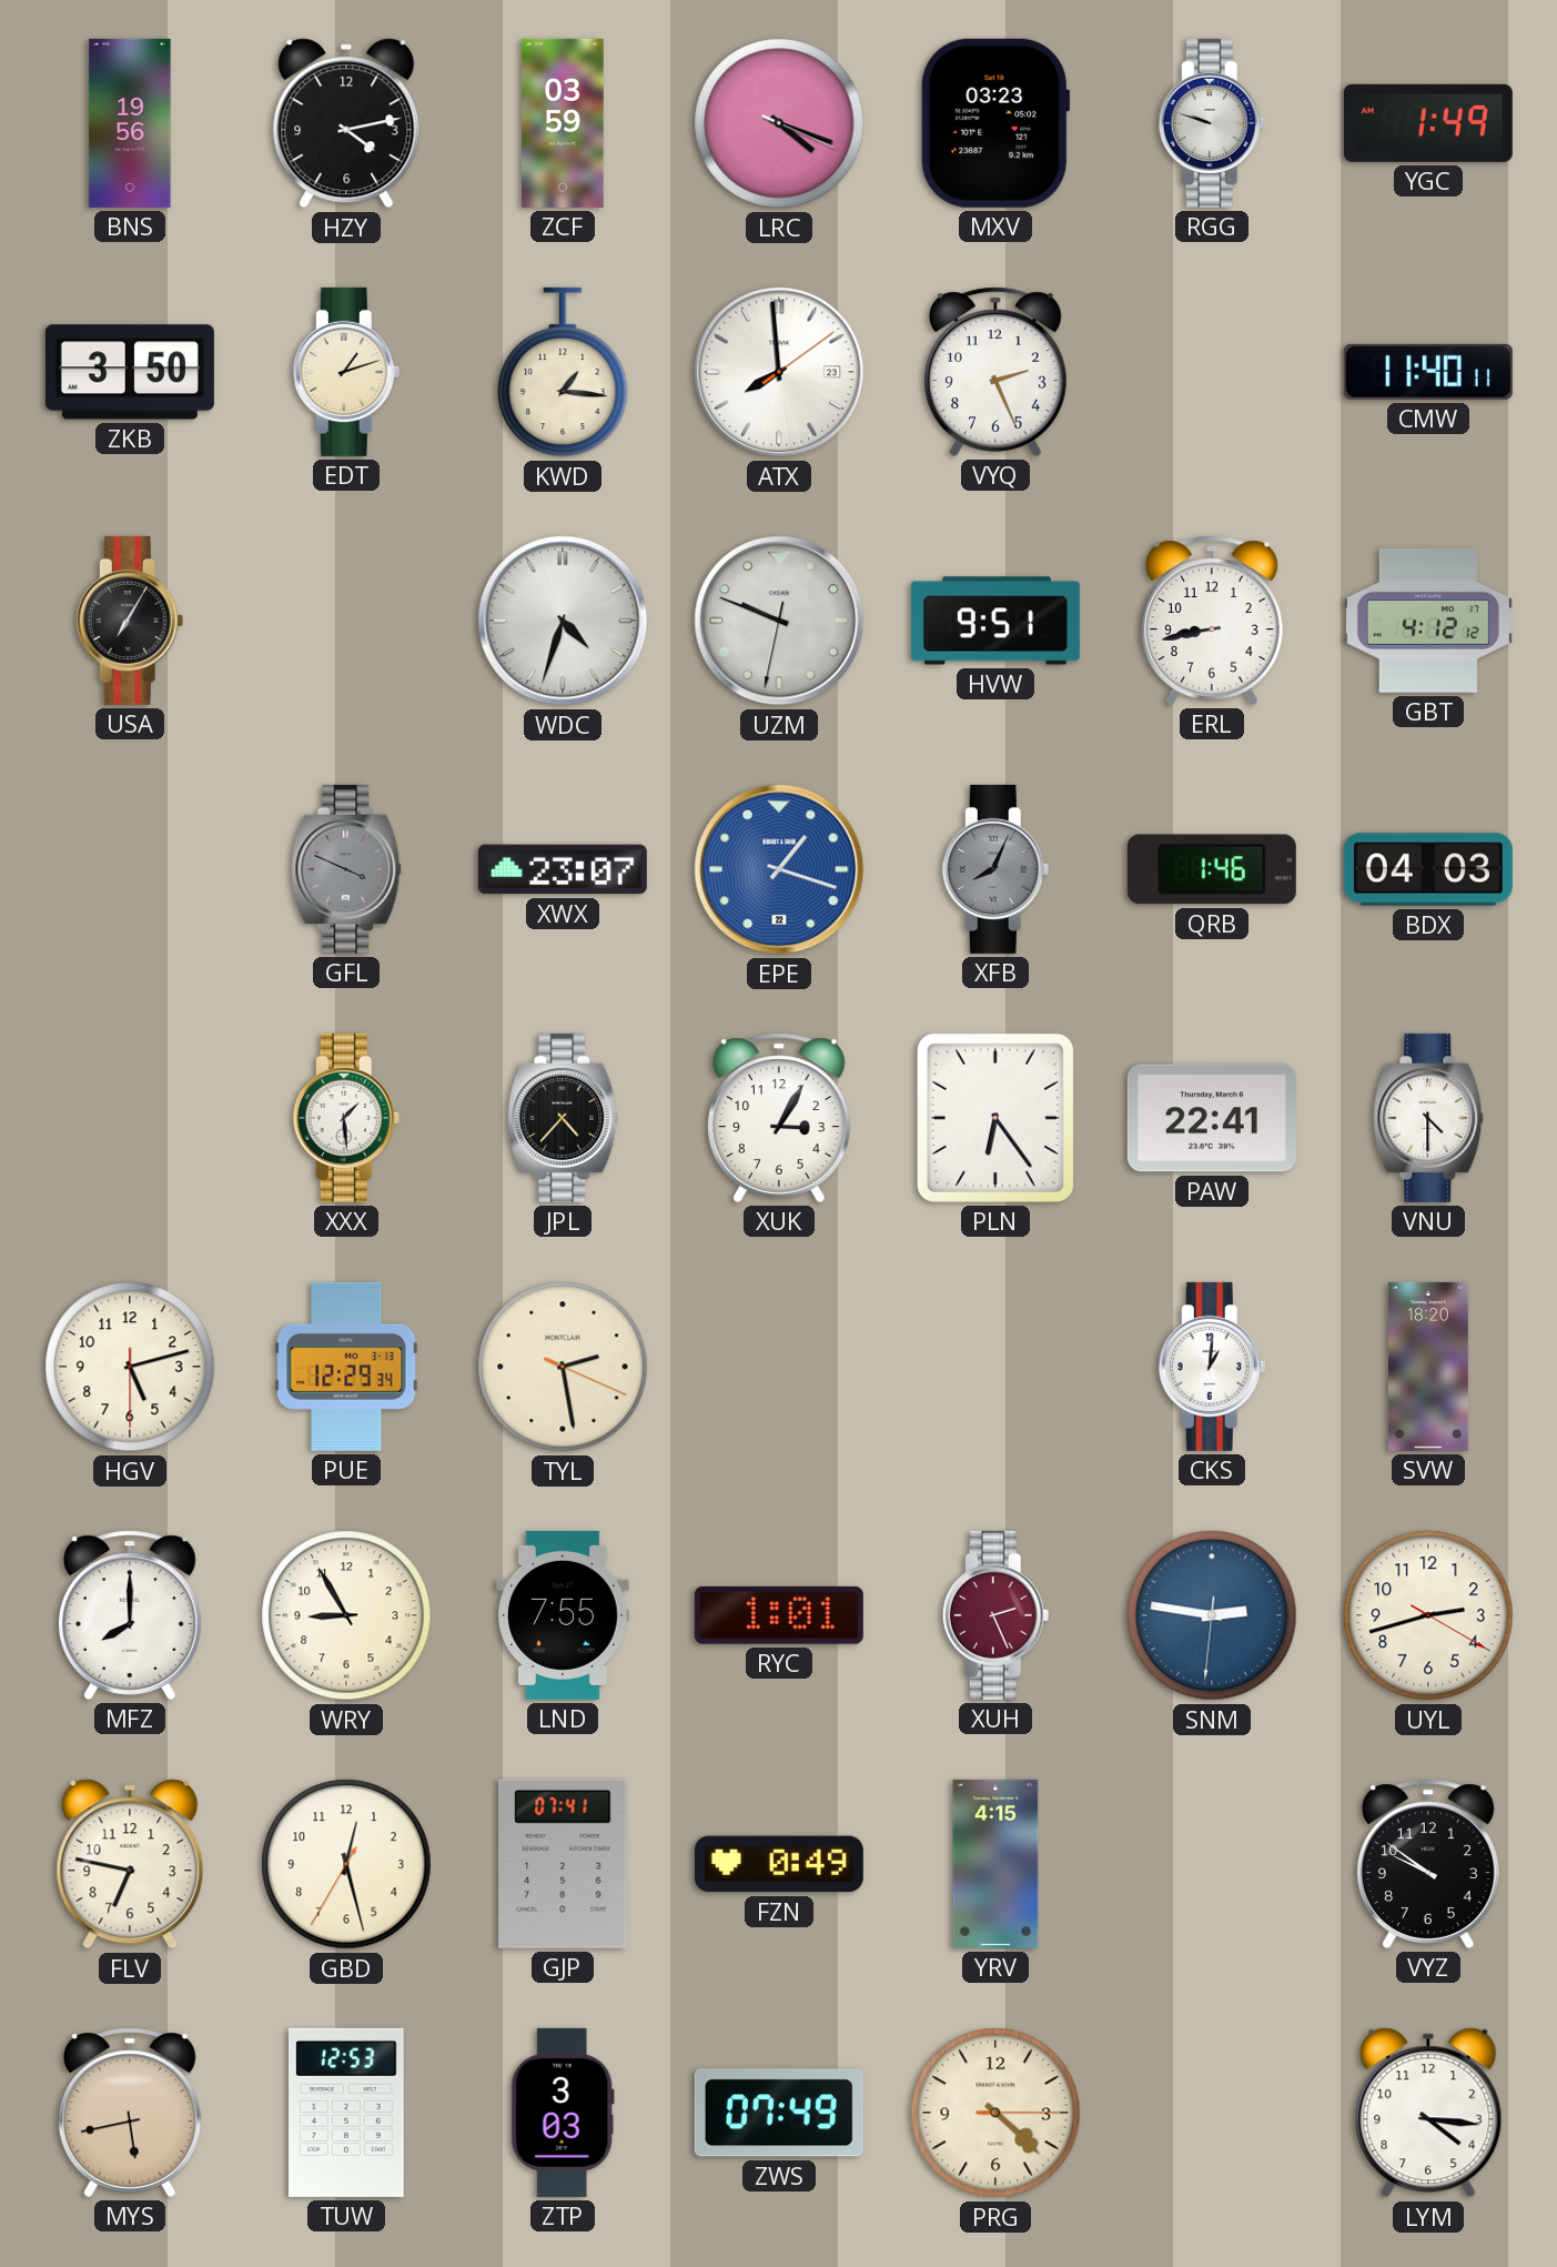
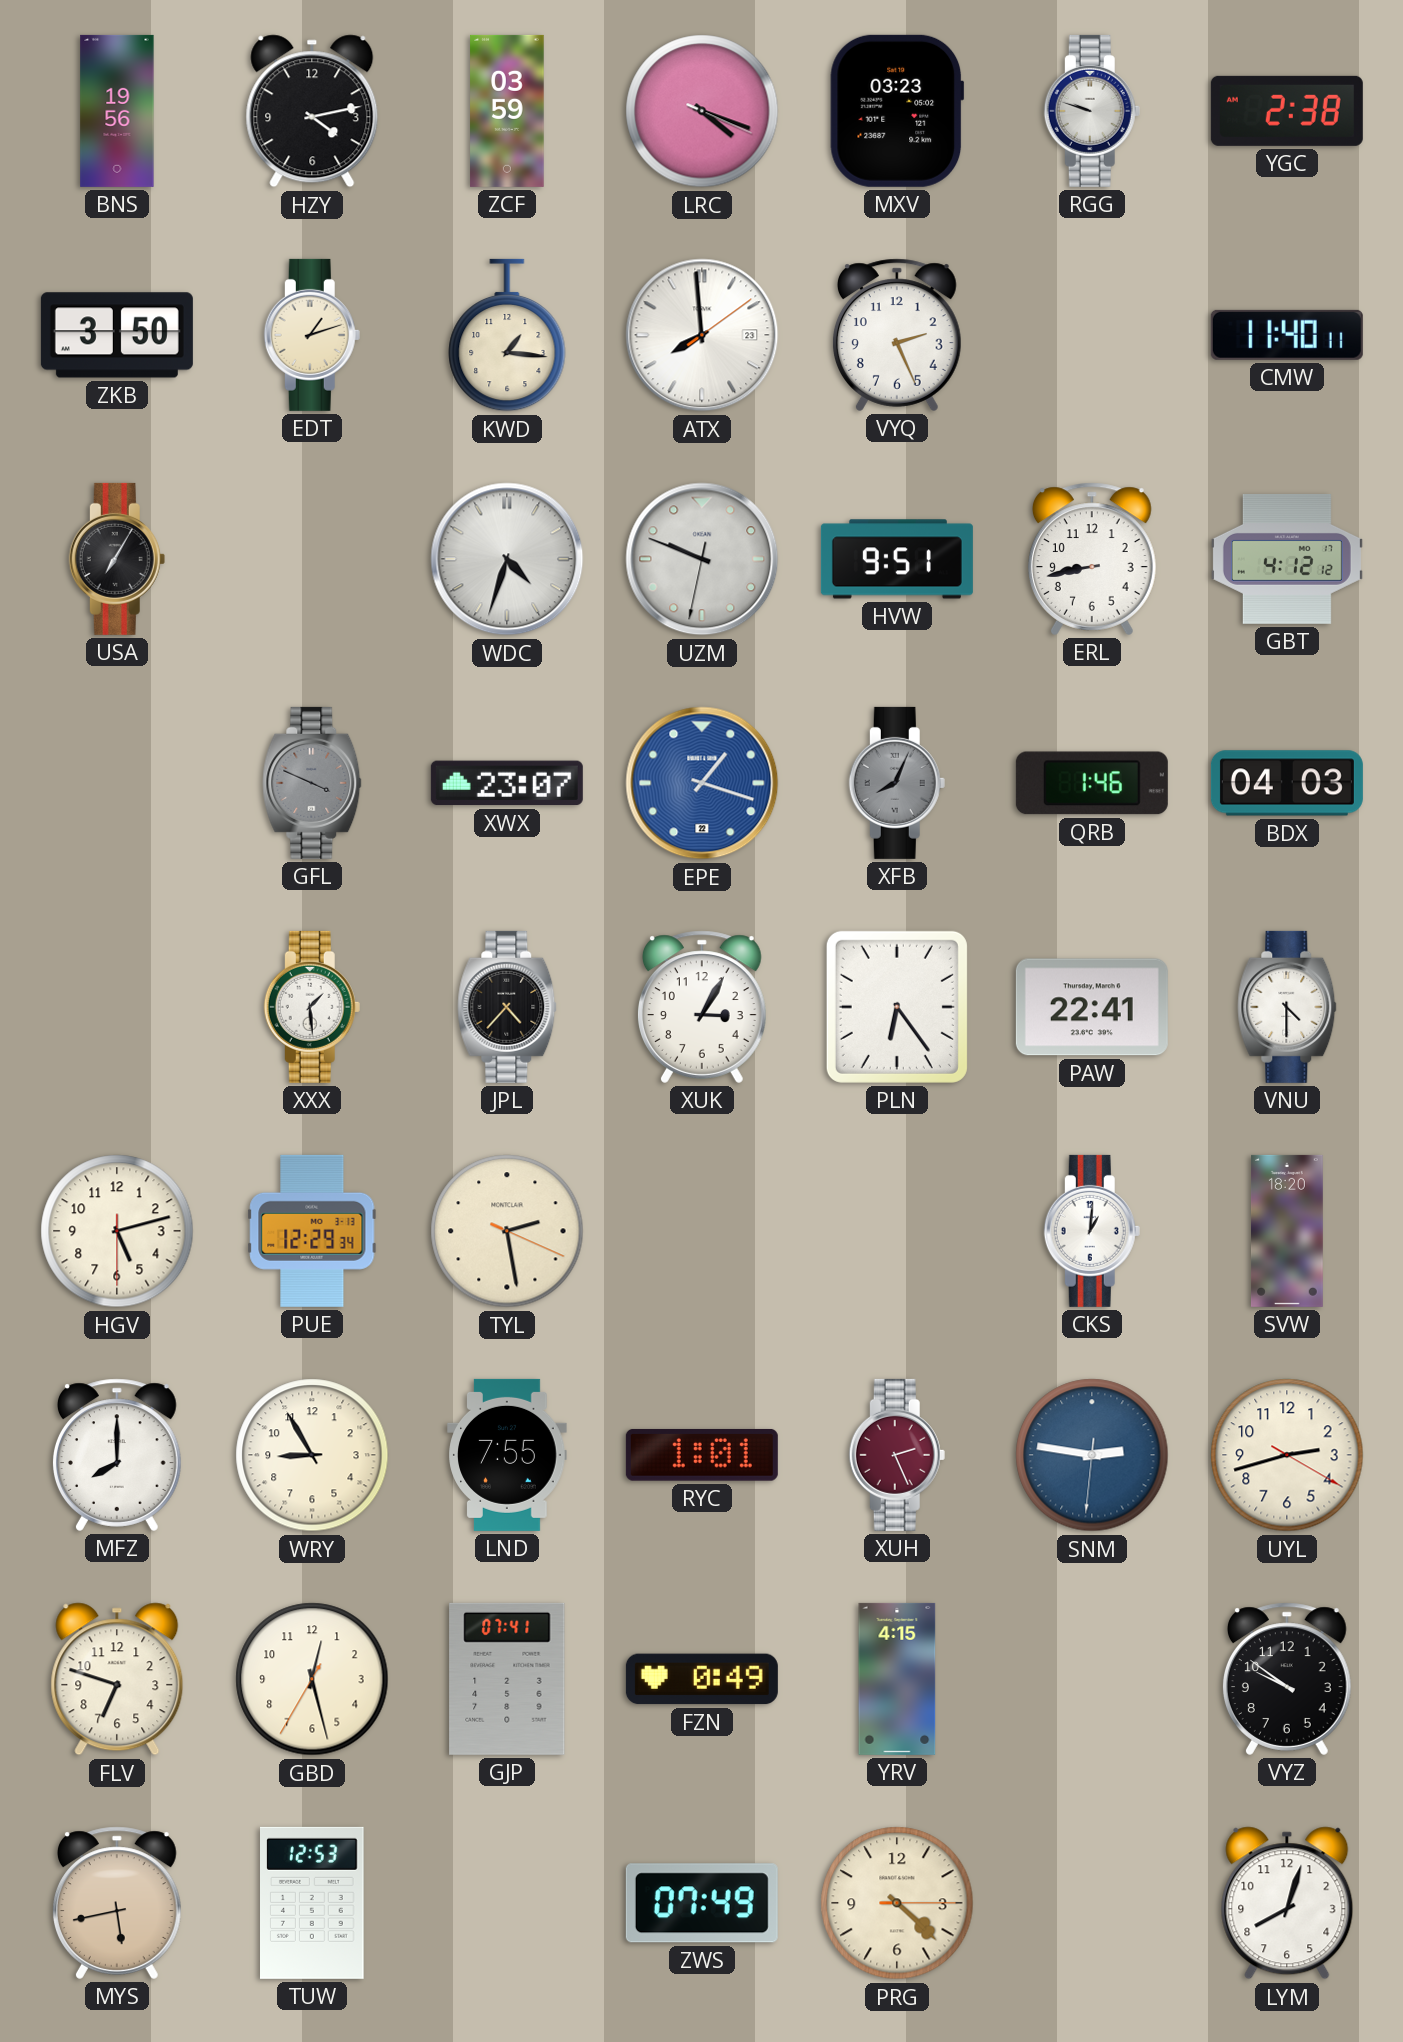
YGC: 1:49 -> 2:38 (1287, 111)
FLV: 6:47 -> 6:48 (117, 1679)
ZTP: 3:03 -> none (563, 2113)
LYM: 4:16 -> 8:03 (1287, 1903)
